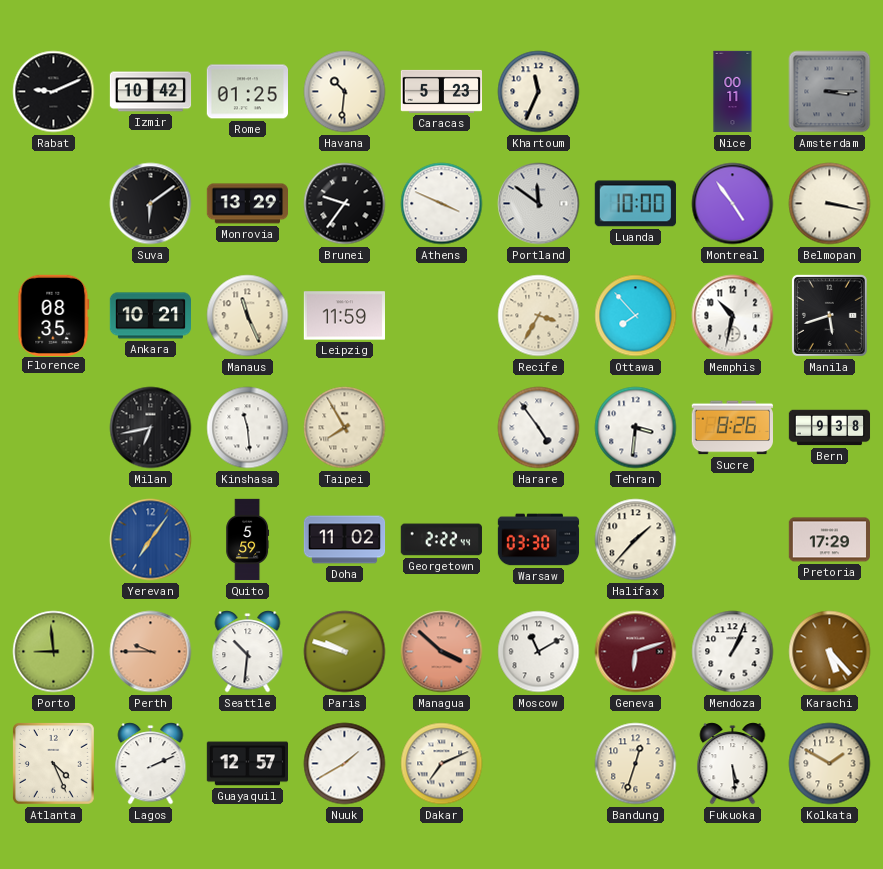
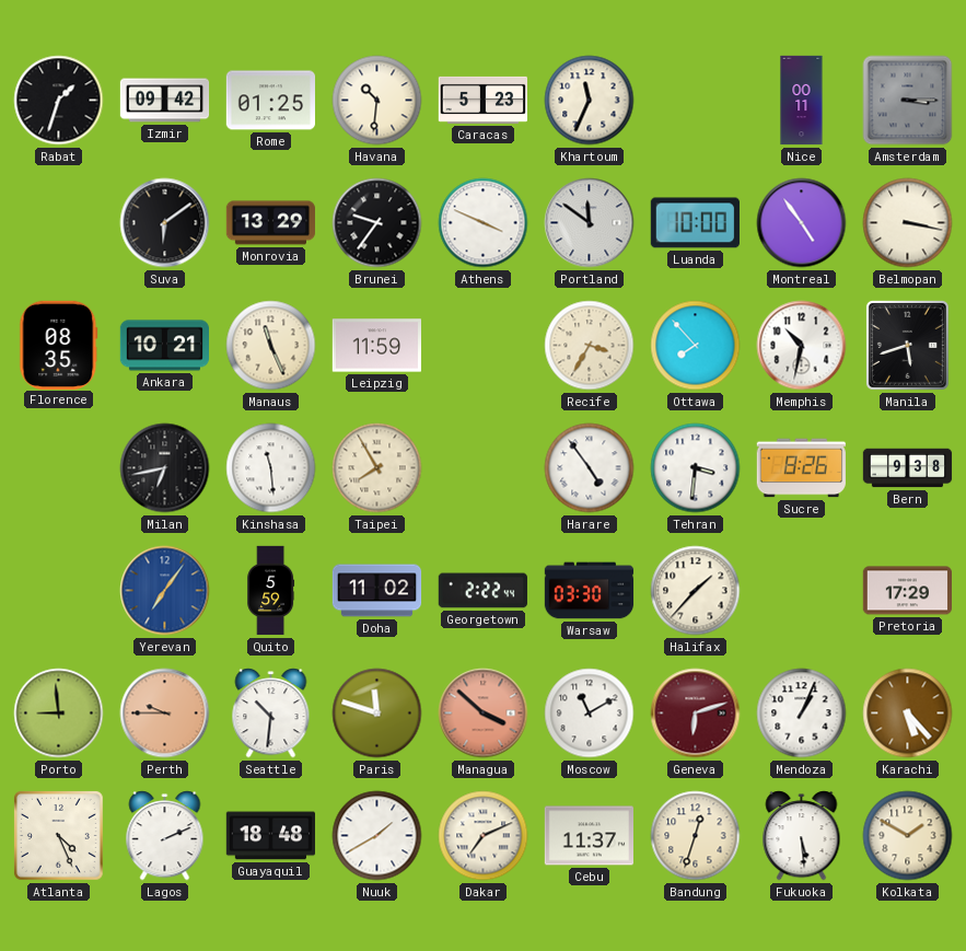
Rabat: 9:11 -> 1:33 (59, 101)
Izmir: 10:42 -> 09:42 (165, 101)
Paris: 9:48 -> 11:48 (377, 714)
Guayaquil: 12:57 -> 18:48 (270, 836)
Cebu: none -> 11:37 (589, 836)
